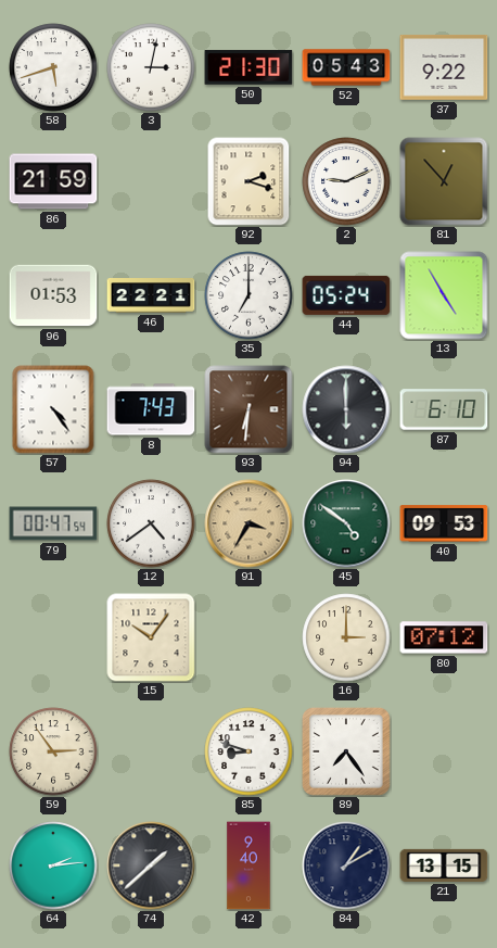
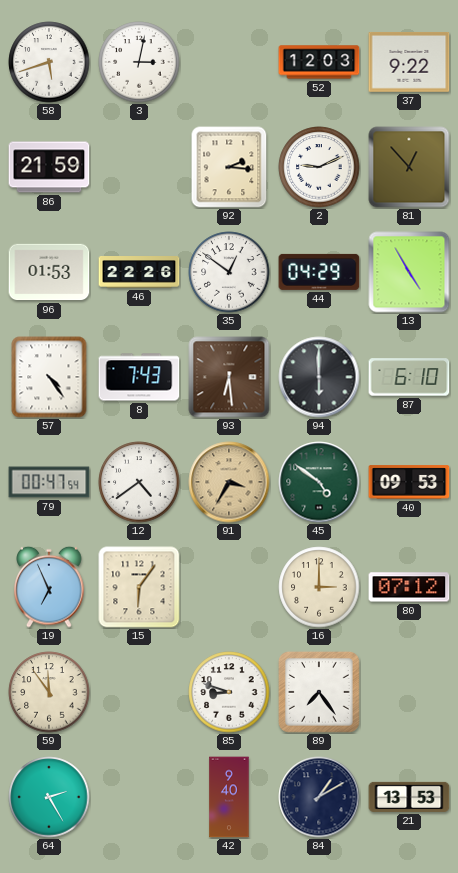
50: 21:30 -> none (248, 67)
52: 05:43 -> 12:03 (319, 62)
92: 2:18 -> 2:16 (229, 167)
46: 22:21 -> 22:26 (139, 273)
35: 7:00 -> 12:51 (229, 272)
44: 05:24 -> 04:29 (319, 272)
93: 6:31 -> 6:29 (229, 377)
19: none -> 6:56 (49, 587)
15: 10:06 -> 6:06 (139, 587)
59: 2:54 -> 11:54 (49, 692)
64: 2:14 -> 2:25 (49, 797)
74: 1:38 -> none (151, 865)
21: 13:15 -> 13:53 (409, 797)
